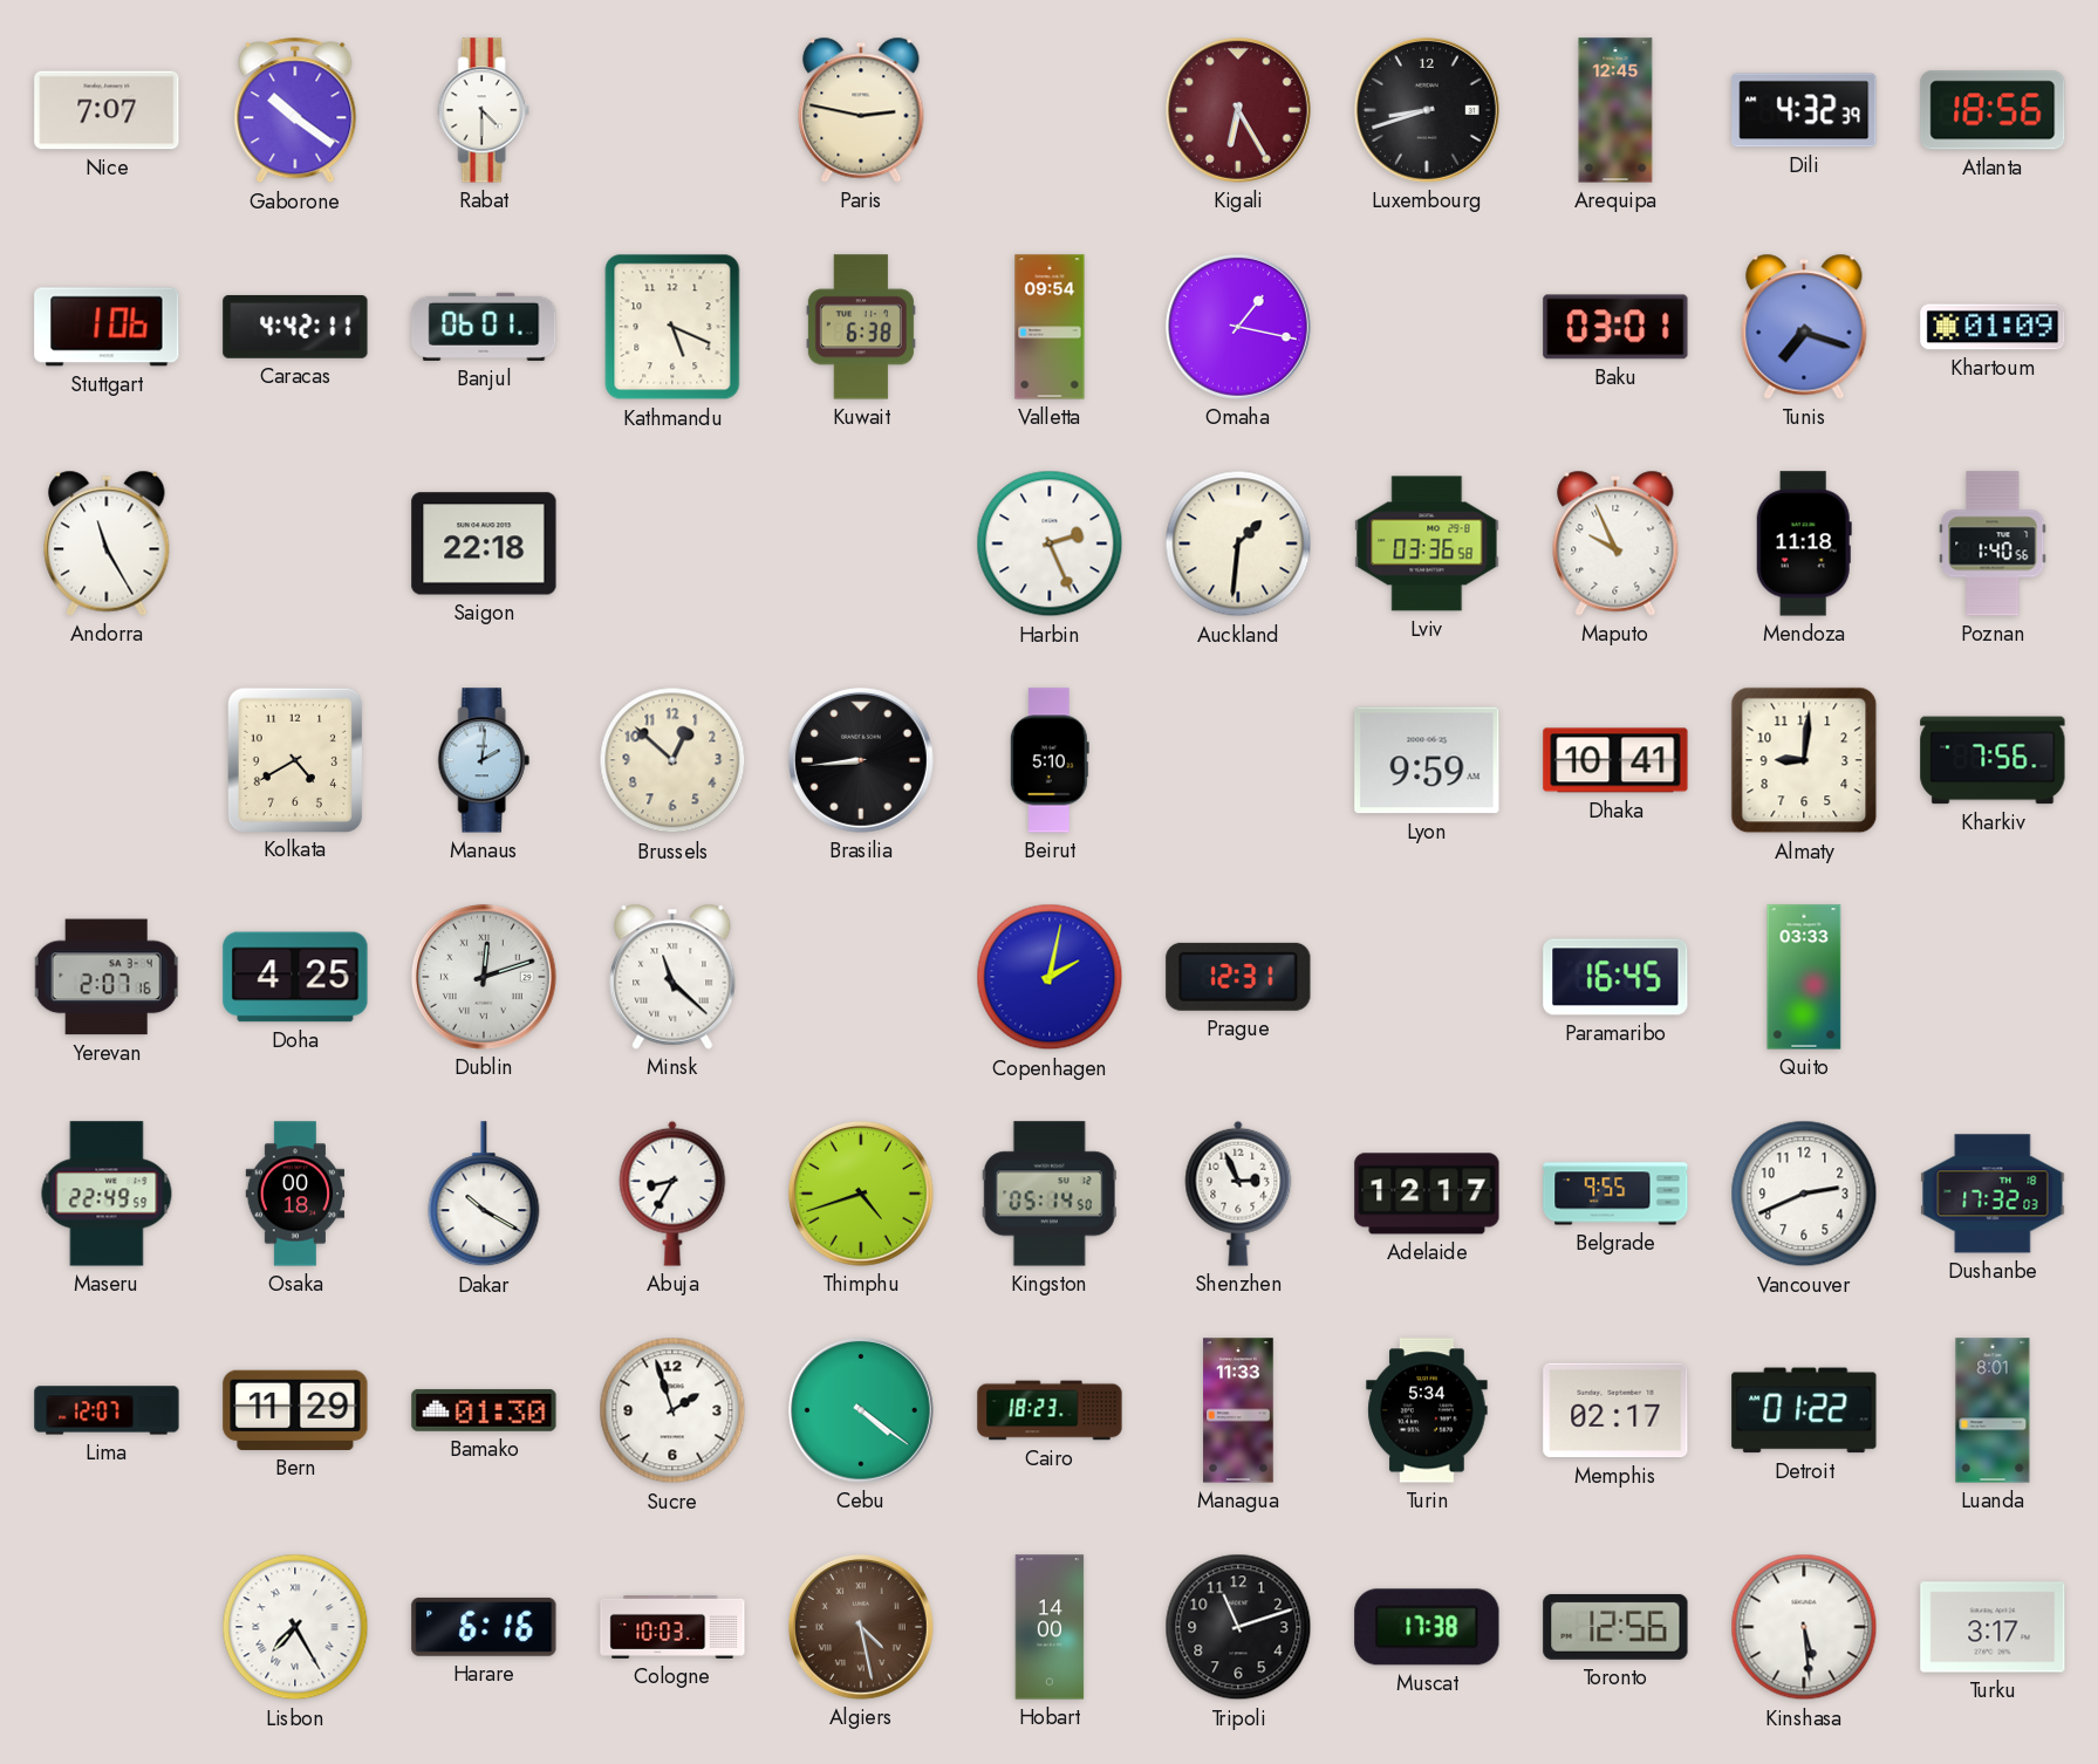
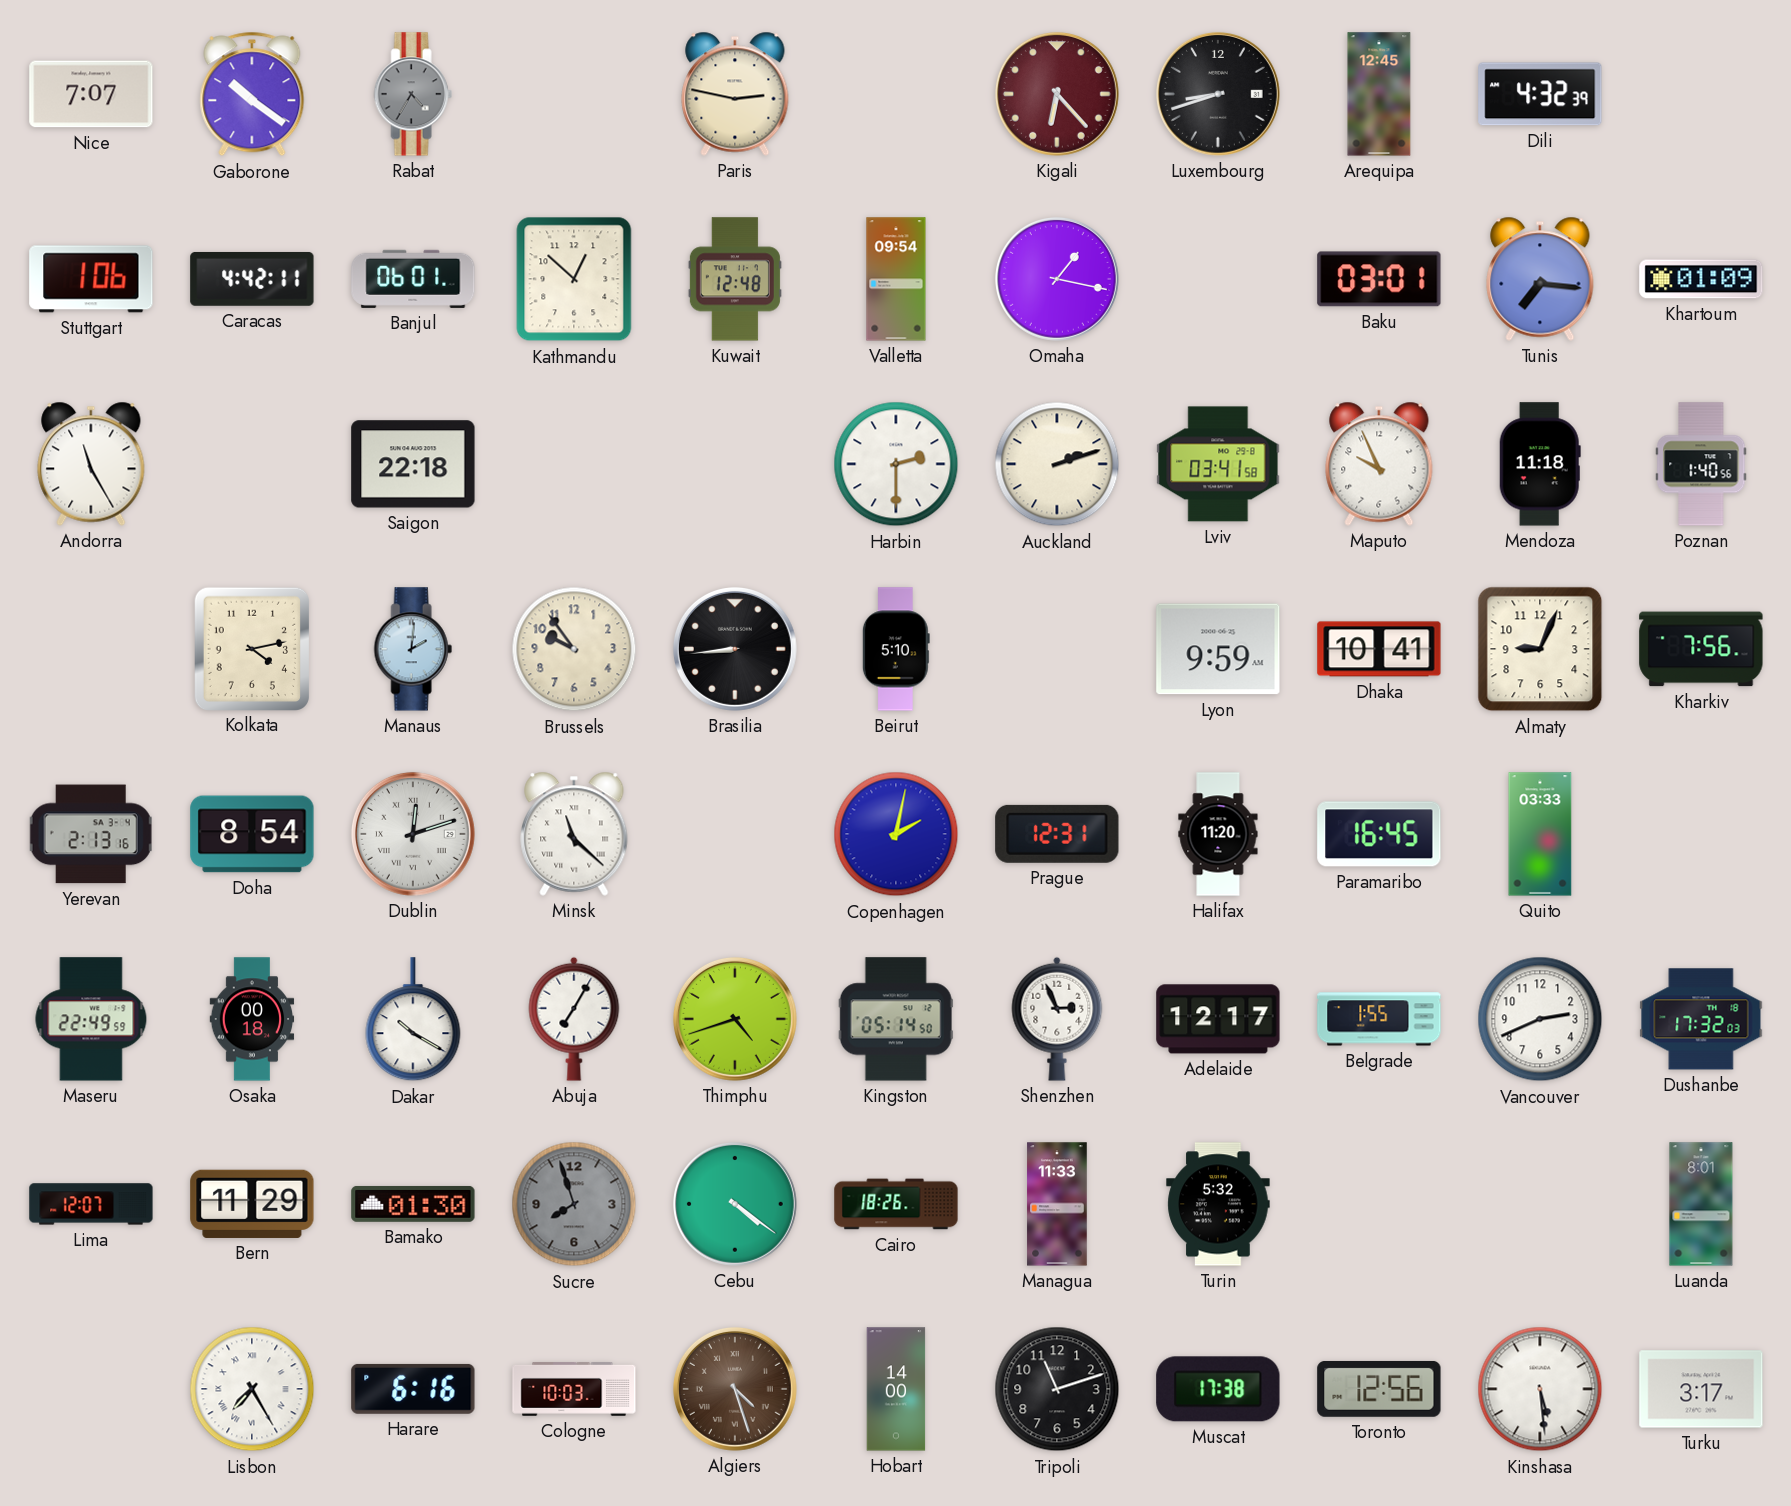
Rabat: 4:30 -> 4:35 (413, 94)
Rabat dial: white -> grey (413, 94)
Kigali: 6:25 -> 6:23 (1057, 94)
Atlanta: 18:56 -> none (1993, 110)
Kathmandu: 5:19 -> 12:52 (574, 279)
Kuwait: 6:38 -> 12:48 (735, 279)
Tunis: 7:18 -> 7:16 (1540, 279)
Harbin: 2:26 -> 2:30 (896, 464)
Auckland: 1:31 -> 2:12 (1057, 464)
Lviv: 03:36 -> 03:41 (1218, 464)
Kolkata: 4:40 -> 4:13 (251, 648)
Brussels: 12:52 -> 9:54 (574, 649)
Almaty: 9:01 -> 9:04 (1540, 649)
Yerevan: 2:07 -> 2:13 (91, 834)
Doha: 4:25 -> 8:54 (252, 834)
Halifax: none -> 11:20 (1218, 834)
Abuja: 8:35 -> 7:05 (574, 1019)
Belgrade: 9:55 -> 1:55 (1379, 1019)
Sucre: 1:57 -> 7:57 (574, 1204)
Sucre dial: white -> grey (574, 1204)
Cairo: 18:23 -> 18:26 (896, 1204)
Turin: 5:34 -> 5:32 (1218, 1204)
Memphis: 02:17 -> none (1615, 1410)
Detroit: 01:22 -> none (1804, 1410)
Algiers: 4:28 -> 4:27 (735, 1389)
